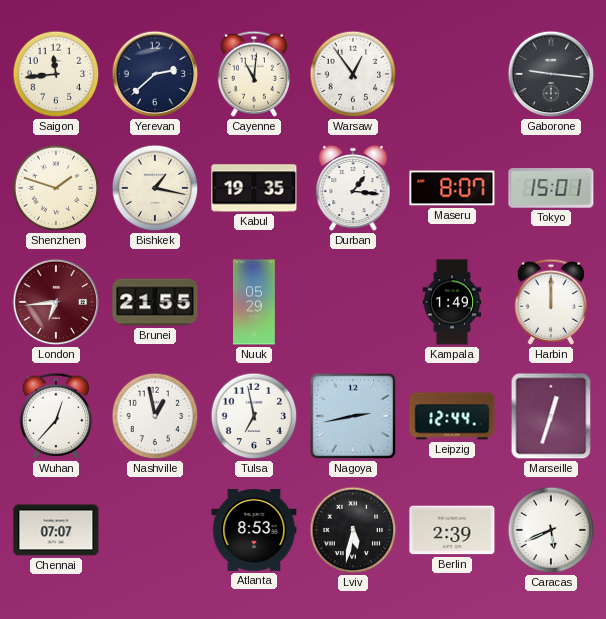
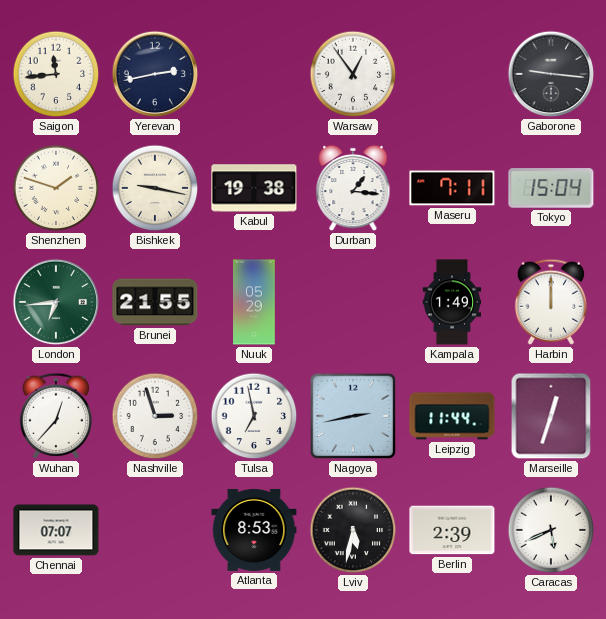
Yerevan: 2:38 -> 2:43 (155, 74)
Cayenne: 11:01 -> none (253, 74)
Bishkek: 1:17 -> 9:17 (155, 188)
Kabul: 19:35 -> 19:38 (254, 188)
Maseru: 8:07 -> 7:11 (452, 188)
Tokyo: 15:01 -> 15:04 (551, 188)
London dial: burgundy -> green (56, 302)
Nashville: 12:58 -> 2:57 (155, 416)
Leipzig: 12:44 -> 11:44 (452, 416)
